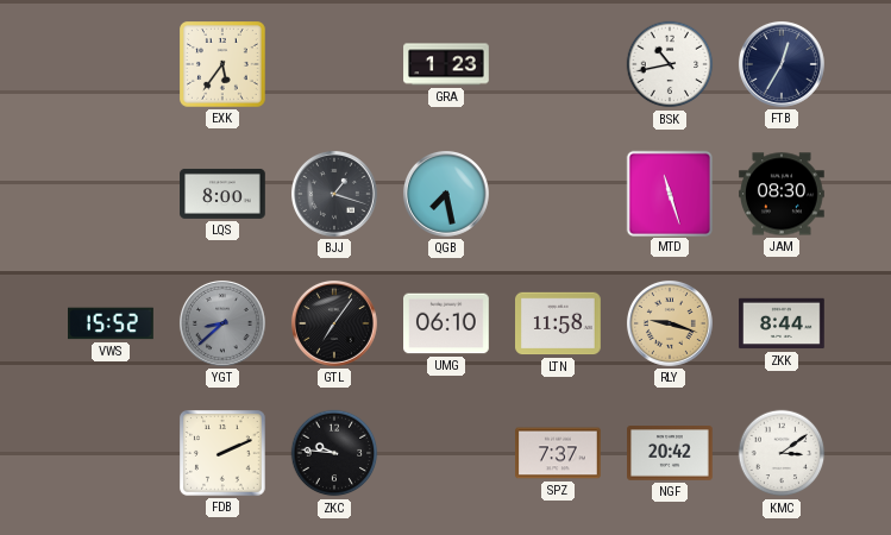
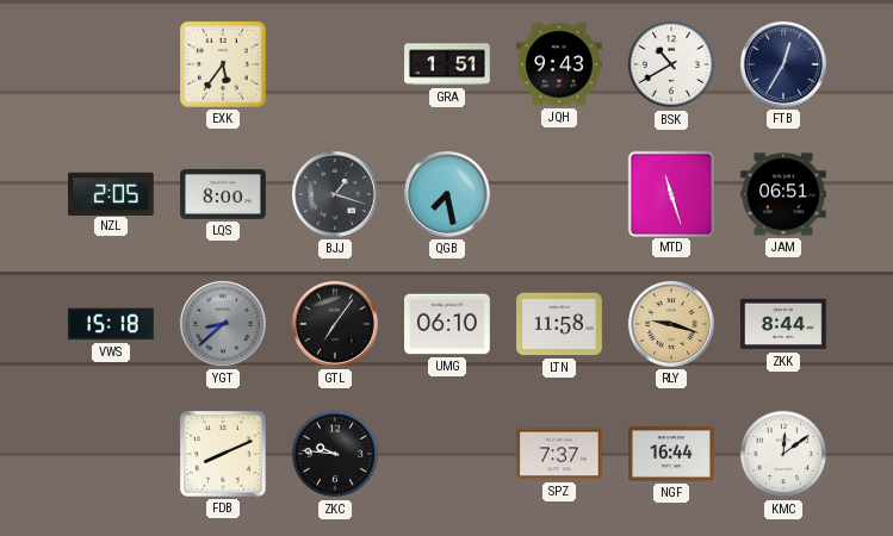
GRA: 1:23 -> 1:51 (447, 64)
JQH: none -> 9:43 (559, 64)
BSK: 10:43 -> 10:40 (671, 64)
NZL: none -> 2:05 (112, 193)
JAM: 08:30 -> 06:51 (783, 194)
VWS: 15:52 -> 15:18 (112, 324)
FDB: 2:11 -> 8:11 (224, 455)
NGF: 20:42 -> 16:44 (671, 454)
KMC: 3:09 -> 12:09 (783, 454)
